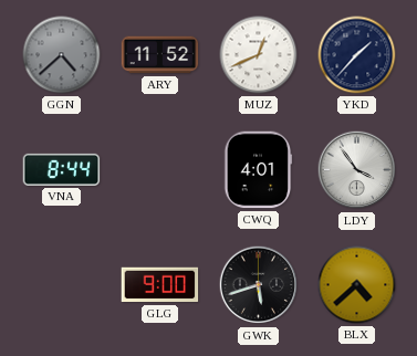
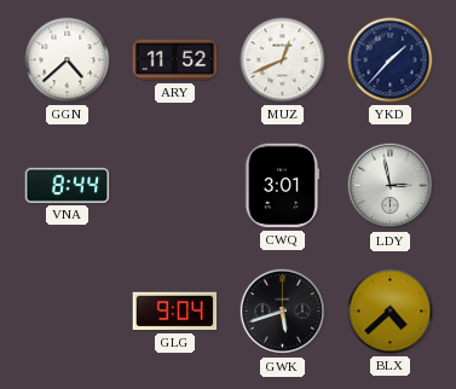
GGN dial: grey -> white (68, 60)
CWQ: 4:01 -> 3:01 (282, 186)
LDY: 3:54 -> 2:58 (391, 186)
GLG: 9:00 -> 9:04 (175, 312)
